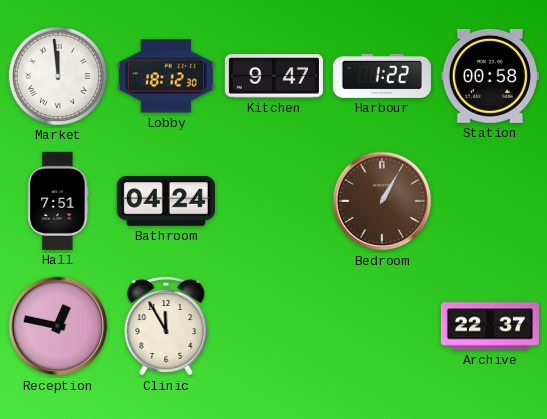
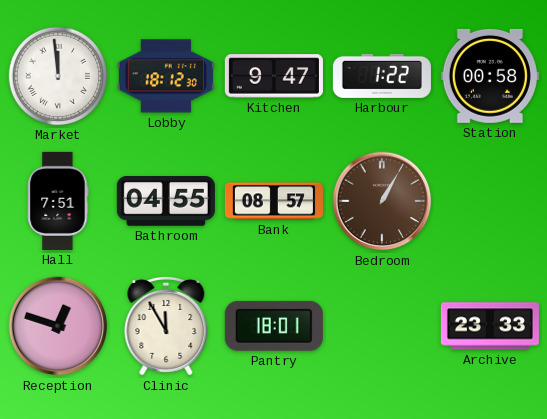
Bathroom: 04:24 -> 04:55 (166, 202)
Bank: none -> 08:57 (274, 201)
Reception: 12:47 -> 12:48 (58, 326)
Pantry: none -> 18:01 (274, 326)
Archive: 22:37 -> 23:33 (490, 326)
